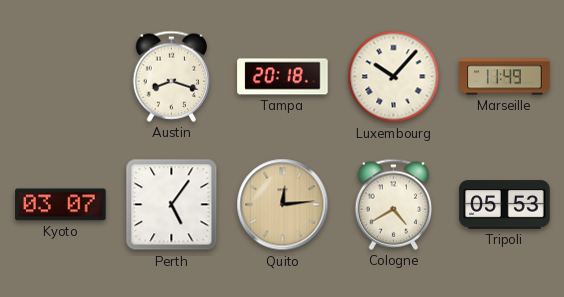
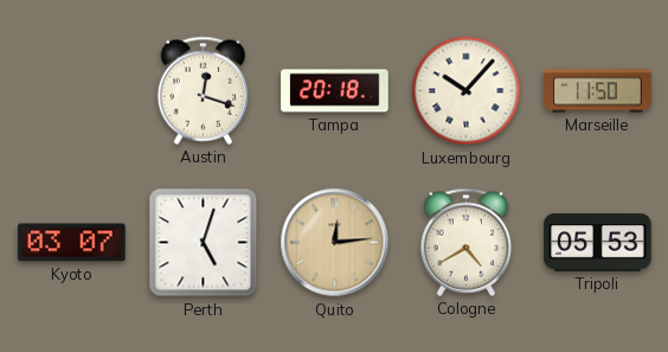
Austin: 8:18 -> 12:18 (204, 90)
Marseille: 11:49 -> 11:50 (598, 91)
Perth: 5:06 -> 5:03 (204, 243)
